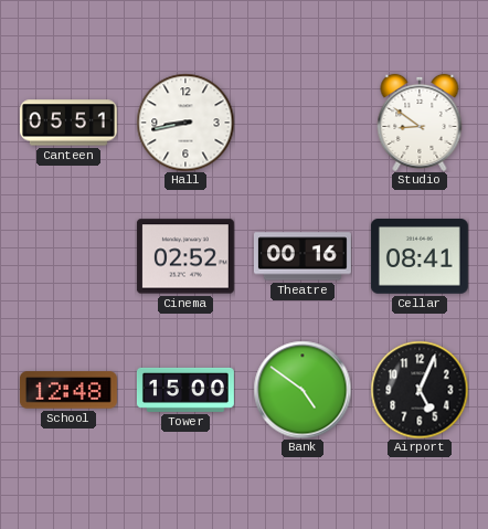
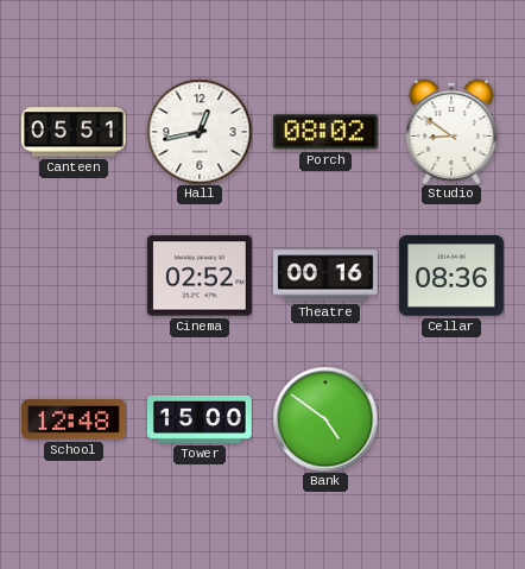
Hall: 8:43 -> 12:43 (200, 132)
Porch: none -> 08:02 (325, 132)
Cellar: 08:41 -> 08:36 (451, 277)
Airport: 5:04 -> none (420, 390)
